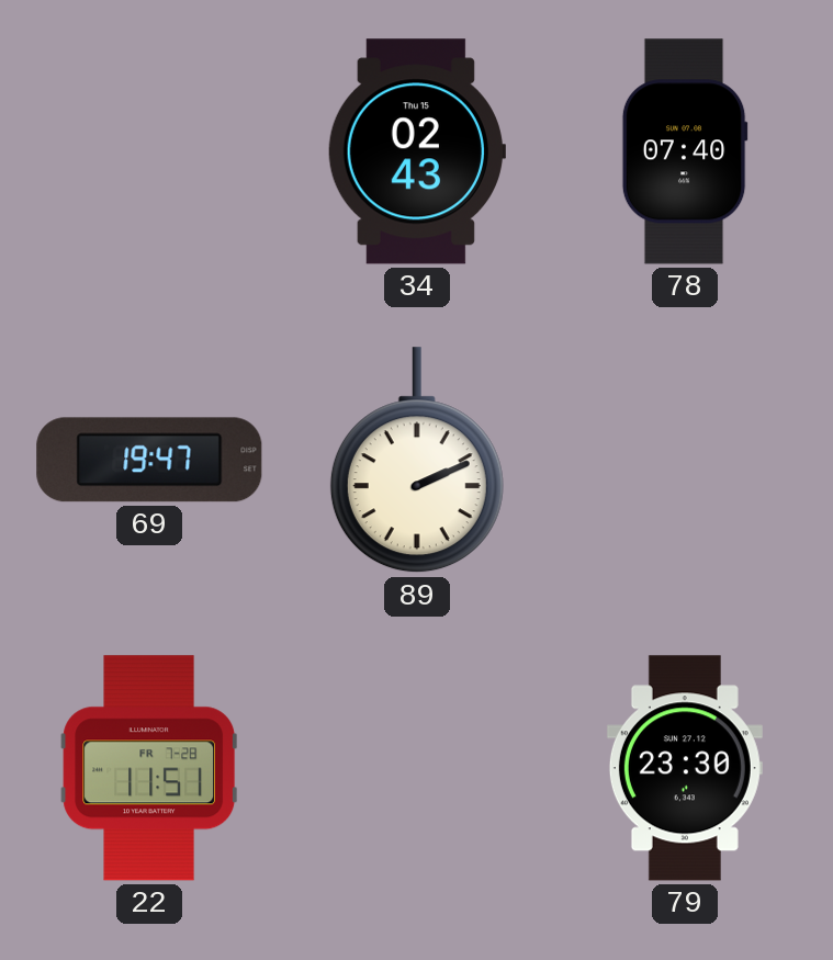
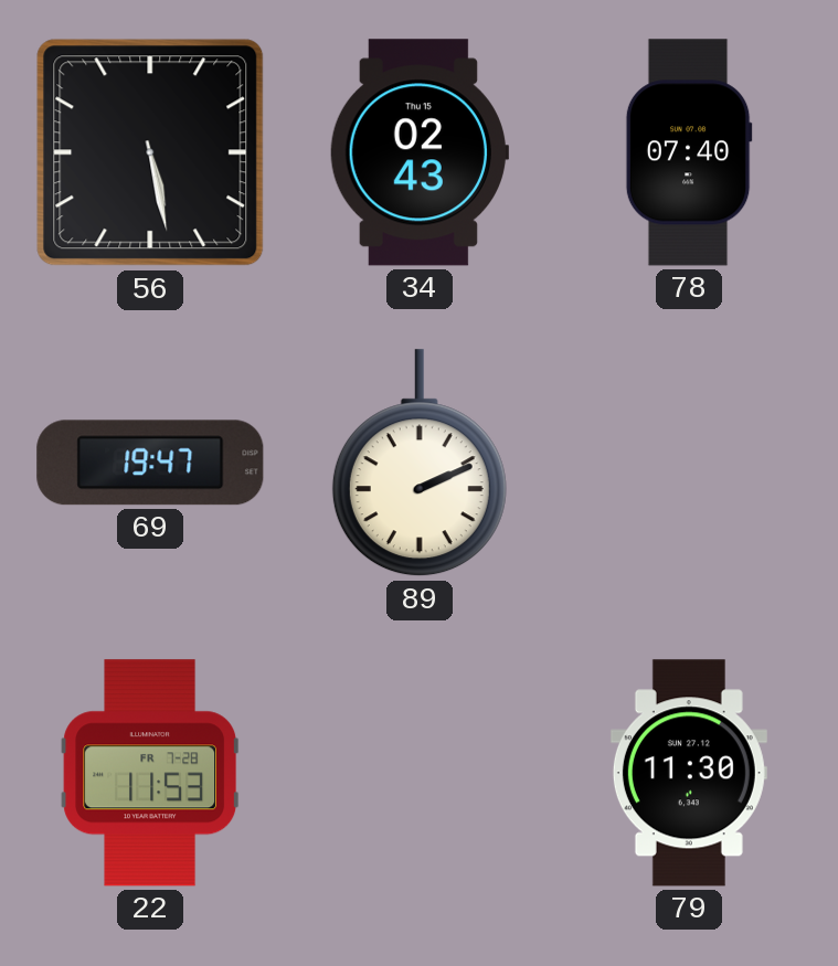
56: none -> 5:28 (150, 152)
22: 11:51 -> 11:53 (150, 773)
79: 23:30 -> 11:30 (689, 773)
